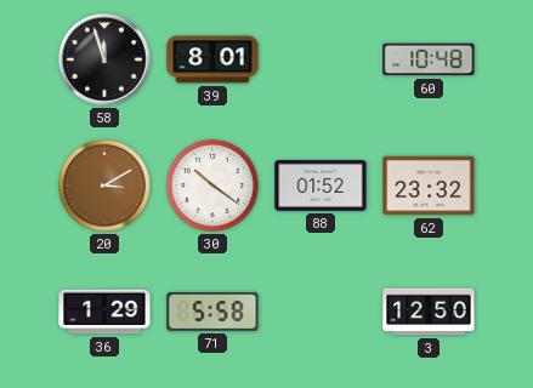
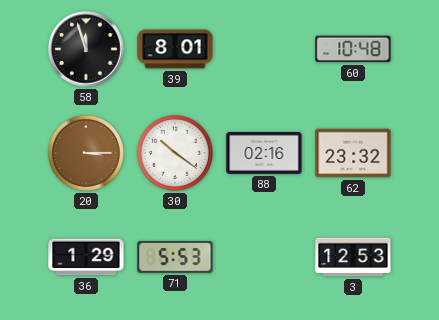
20: 3:10 -> 3:15 (86, 153)
88: 01:52 -> 02:16 (264, 153)
71: 5:58 -> 5:53 (175, 257)
3: 12:50 -> 12:53 (353, 257)
